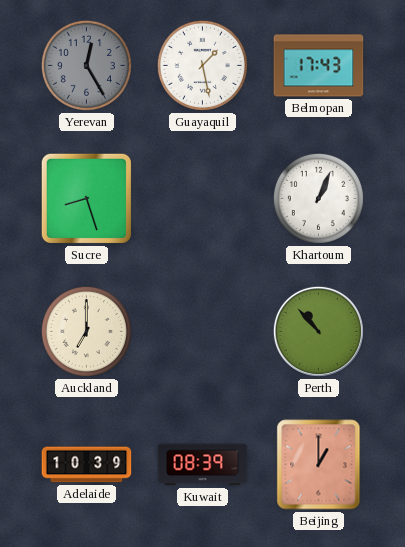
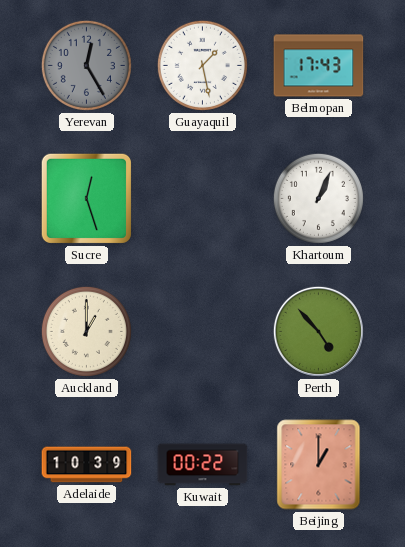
Sucre: 8:27 -> 12:27 (86, 198)
Auckland: 7:00 -> 1:00 (86, 331)
Perth: 10:53 -> 4:53 (318, 331)
Kuwait: 08:39 -> 00:22 (203, 465)
